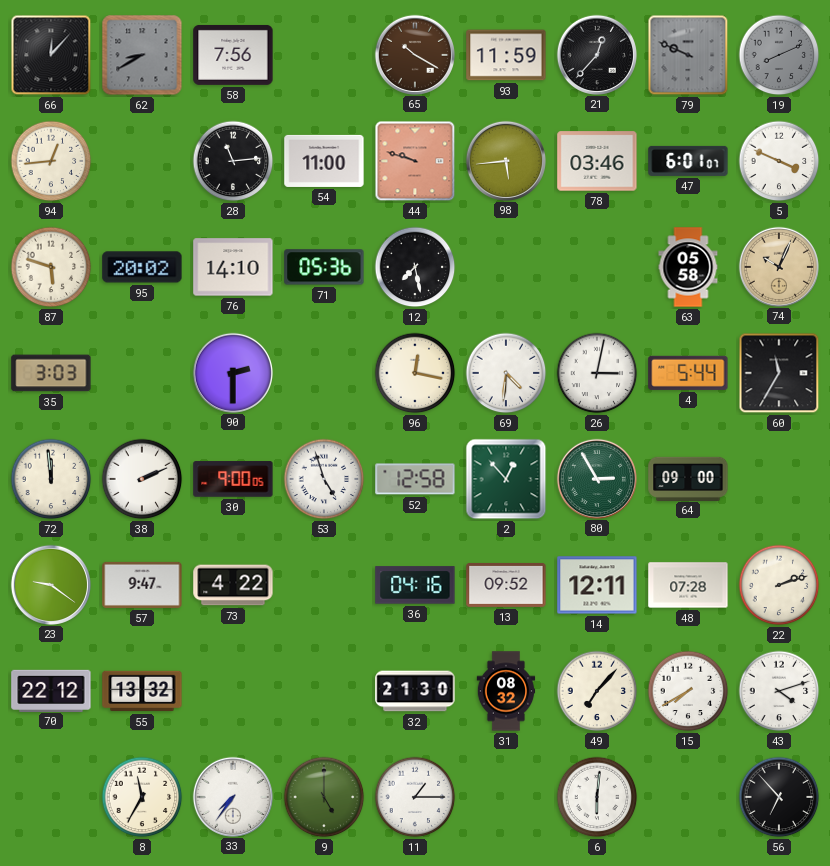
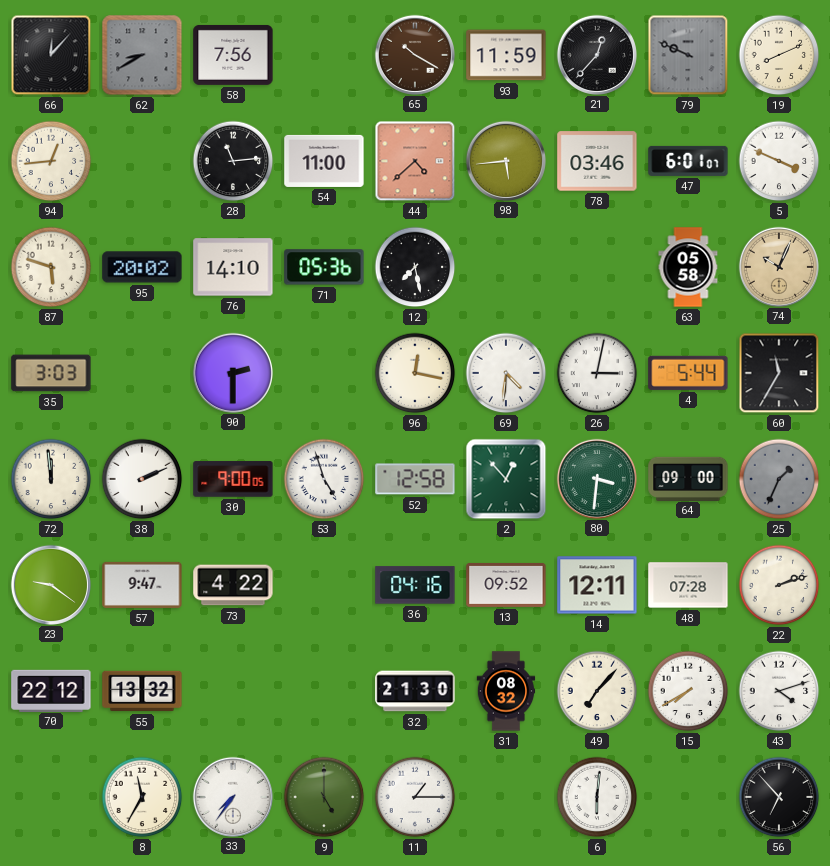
19 dial: grey -> cream (779, 55)
44: 9:48 -> 4:38 (415, 161)
80: 2:55 -> 3:31 (596, 478)
25: none -> 1:34 (779, 479)
